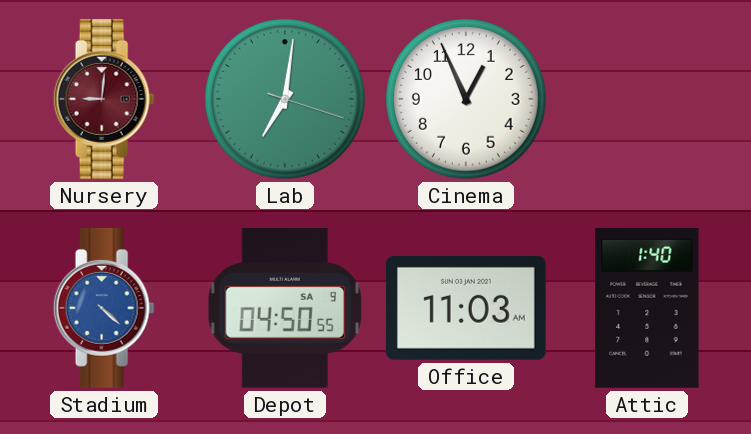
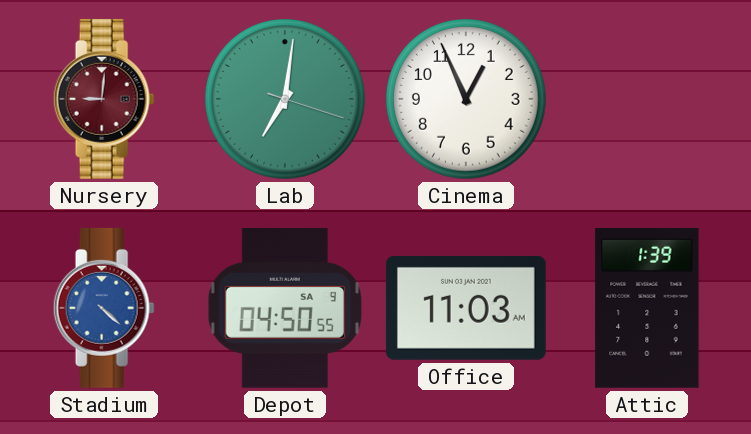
Attic: 1:40 -> 1:39 (647, 308)
